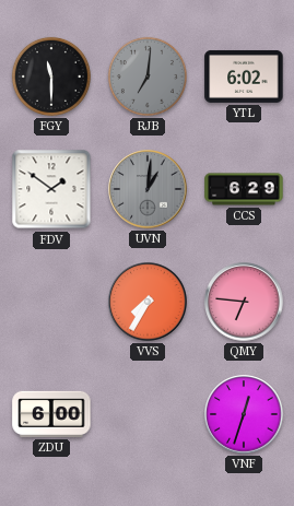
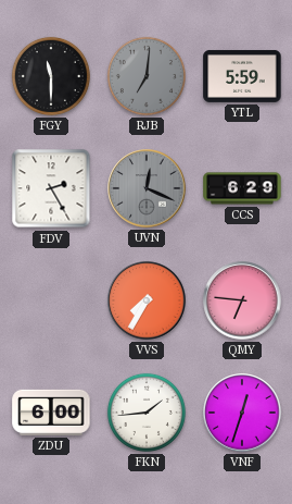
YTL: 6:02 -> 5:59 (242, 76)
FDV: 1:51 -> 2:25 (51, 188)
UVN: 1:01 -> 12:19 (147, 188)
FKN: none -> 1:44 (147, 413)
